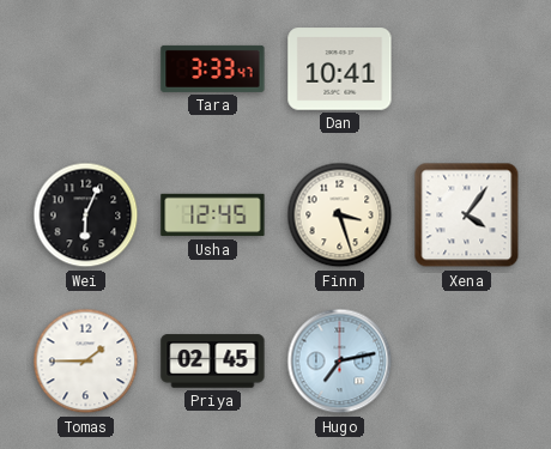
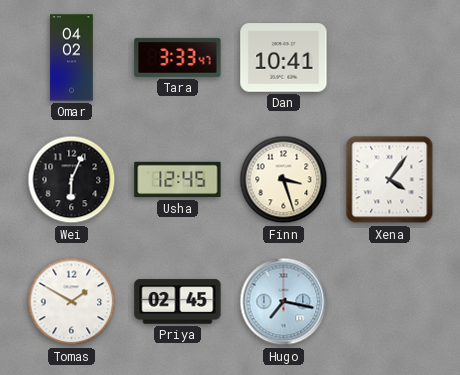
Omar: none -> 04:02 (72, 58)
Tomas: 1:45 -> 1:50 (72, 302)
Hugo: 7:13 -> 7:17 (284, 302)
